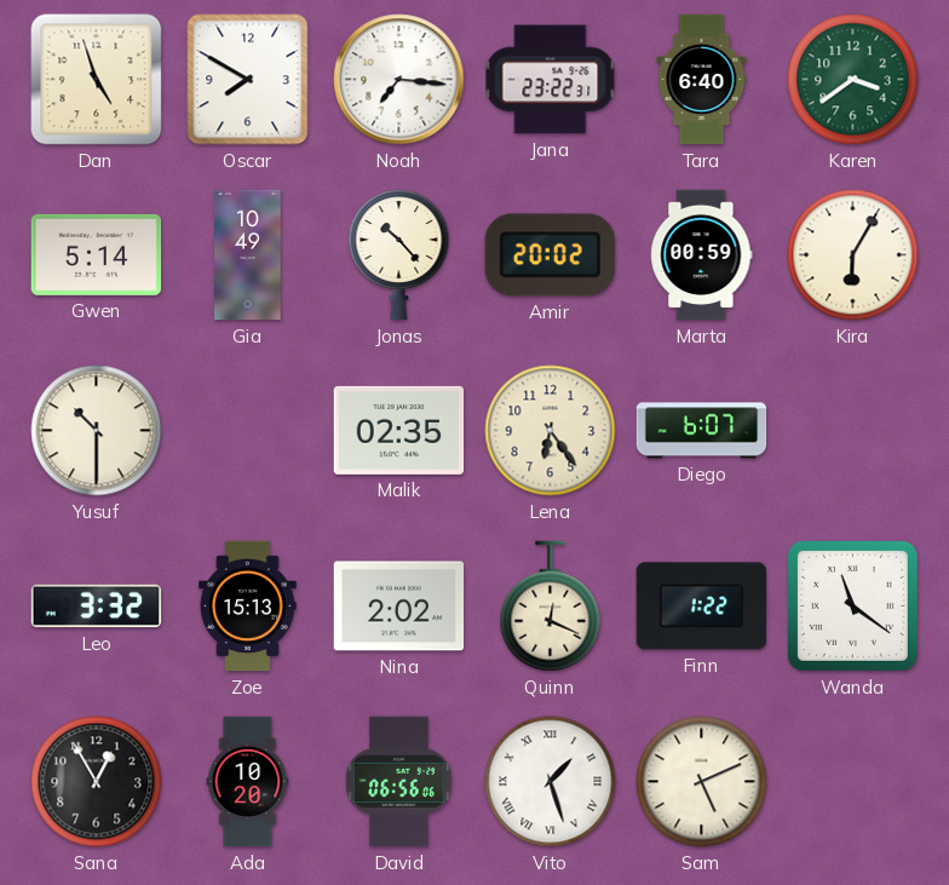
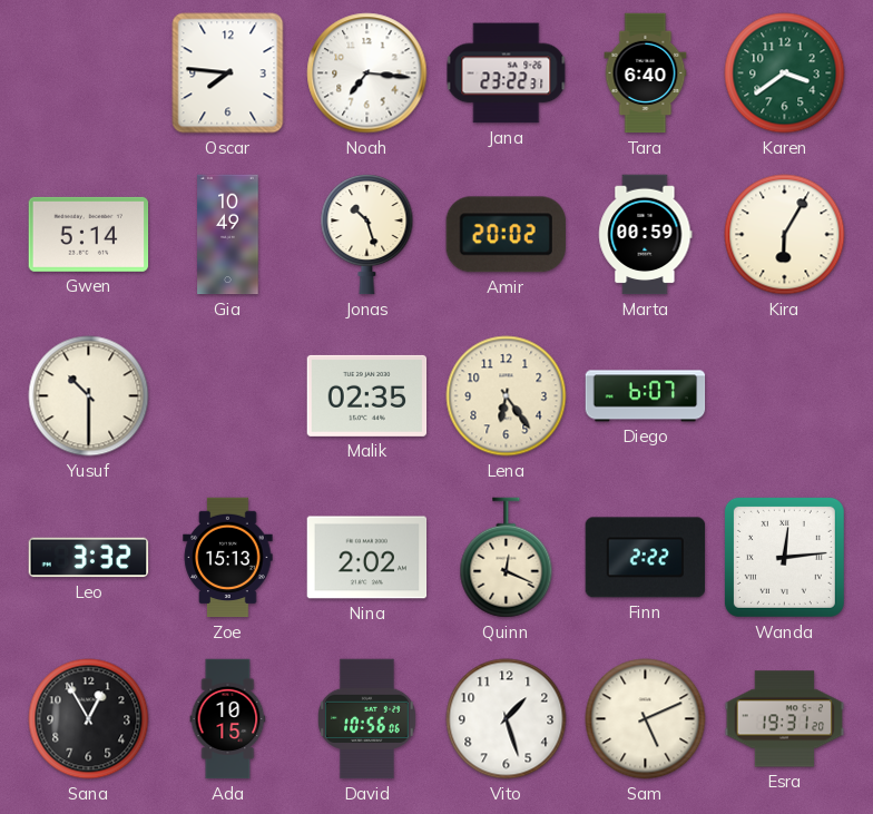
Dan: 4:57 -> none (97, 80)
Oscar: 7:50 -> 7:46 (228, 73)
Jonas: 10:23 -> 10:27 (367, 235)
Finn: 1:22 -> 2:22 (646, 558)
Wanda: 11:21 -> 12:14 (784, 557)
Ada: 10:20 -> 10:15 (228, 719)
David: 06:56 -> 10:56 (366, 719)
Vito numerals: Roman -> Arabic (507, 719)
Esra: none -> 19:31 (785, 719)
